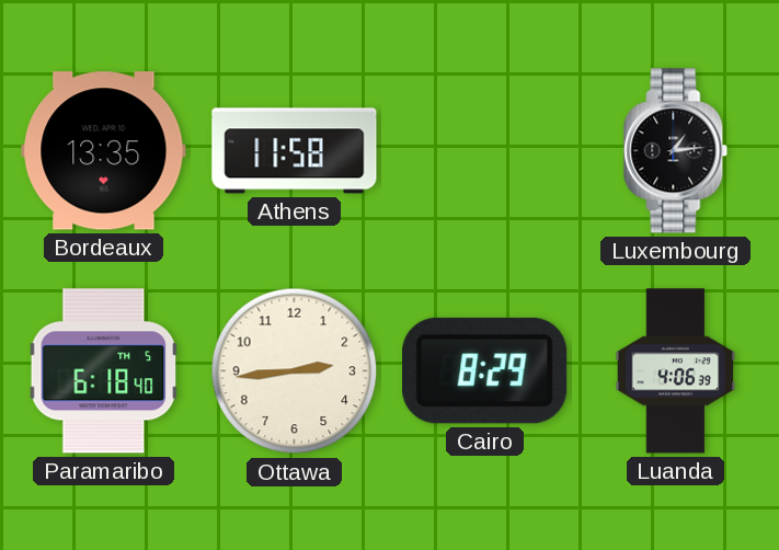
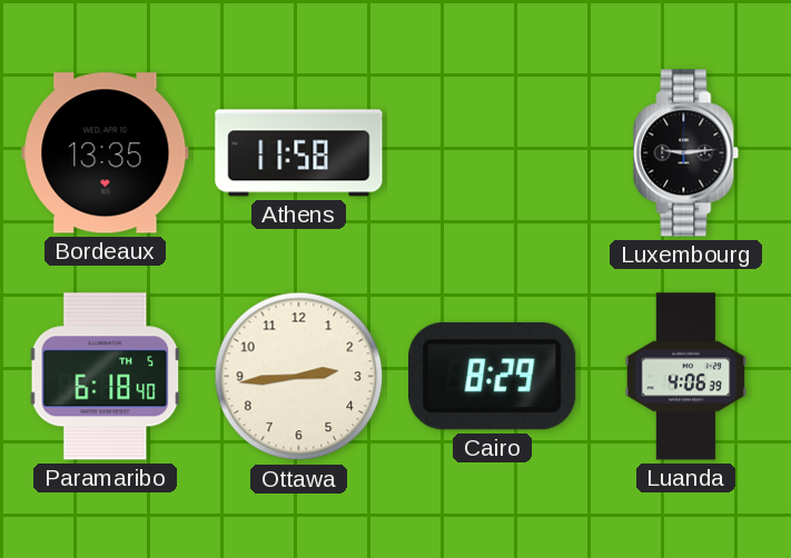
Luxembourg: 1:14 -> 9:14 (686, 153)
